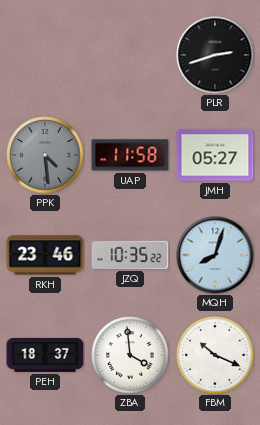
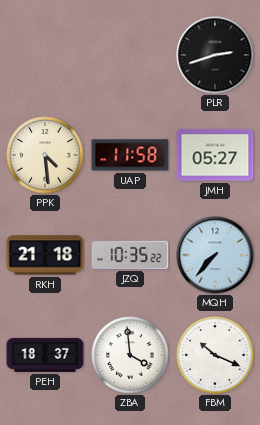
PPK dial: grey -> cream (45, 155)
RKH: 23:46 -> 21:18 (45, 255)
MQH: 8:03 -> 7:37 (215, 255)
